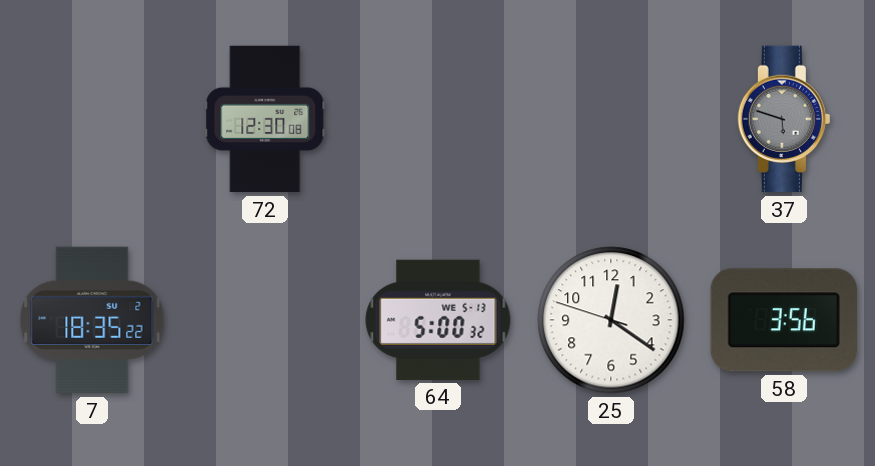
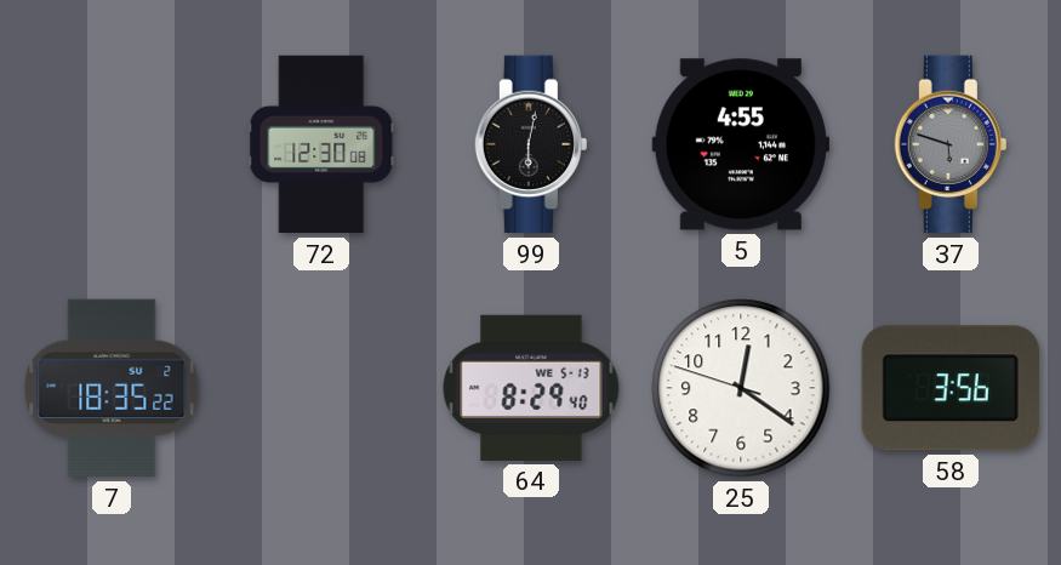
99: none -> 6:02 (531, 144)
5: none -> 4:55 (740, 144)
64: 5:00 -> 8:29 (531, 388)
